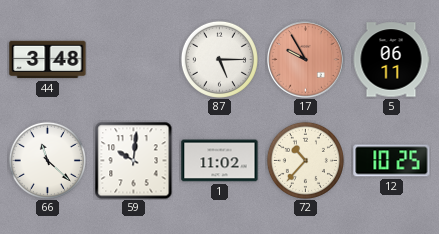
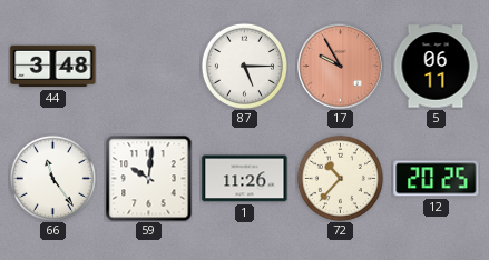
66: 11:22 -> 11:24 (52, 178)
1: 11:02 -> 11:26 (245, 179)
12: 10:25 -> 20:25 (437, 179)
